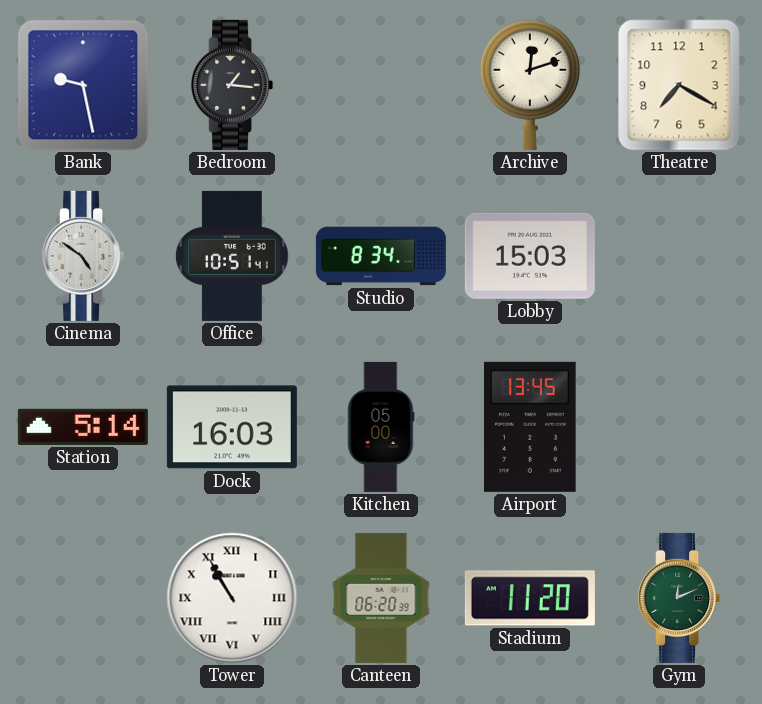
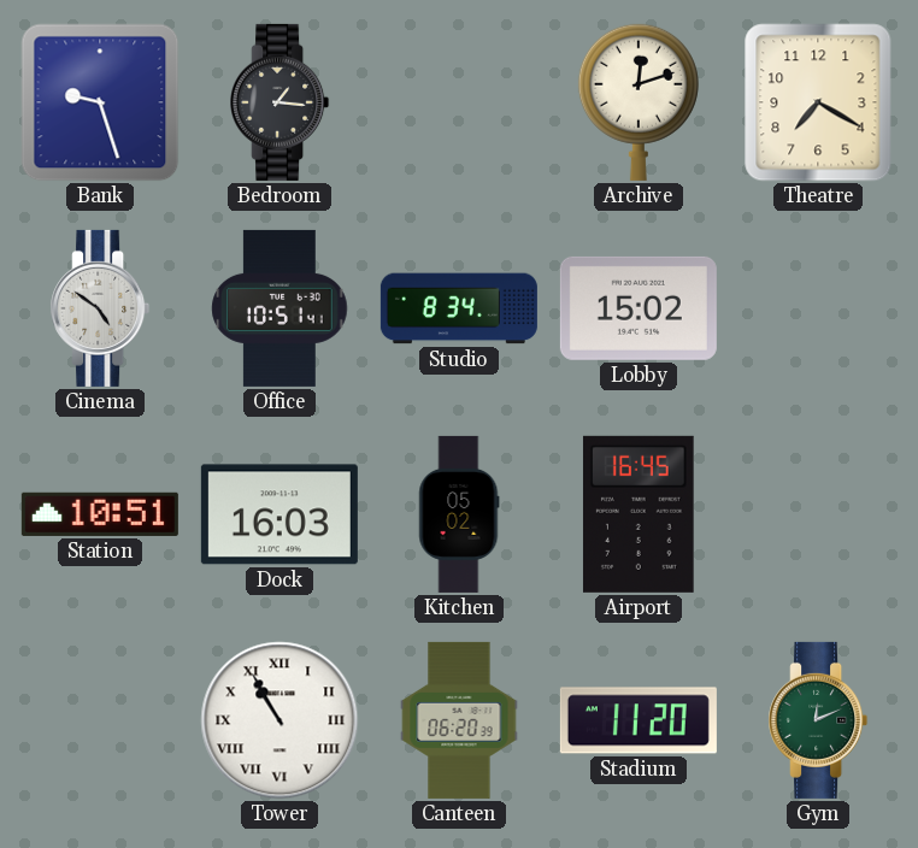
Bank: 9:28 -> 9:27 (100, 102)
Lobby: 15:03 -> 15:02 (639, 308)
Station: 5:14 -> 10:51 (100, 514)
Kitchen: 05:00 -> 05:02 (459, 514)
Airport: 13:45 -> 16:45 (639, 514)
